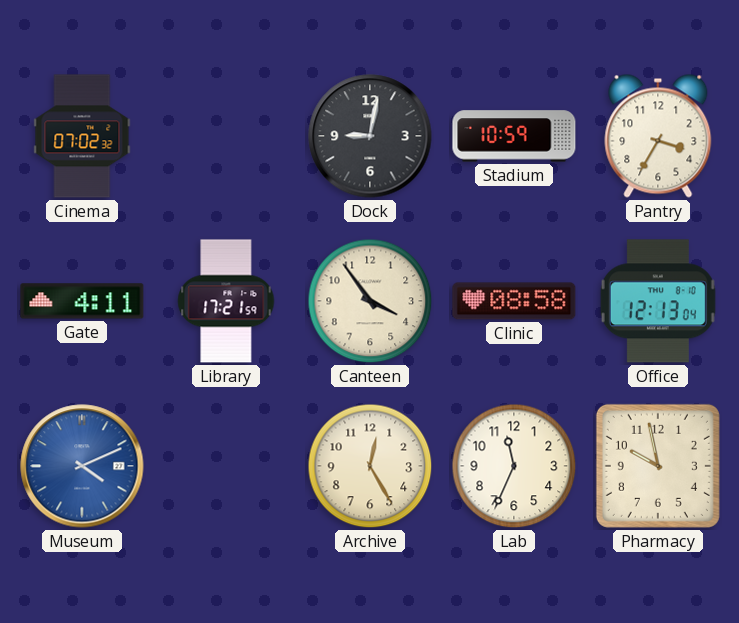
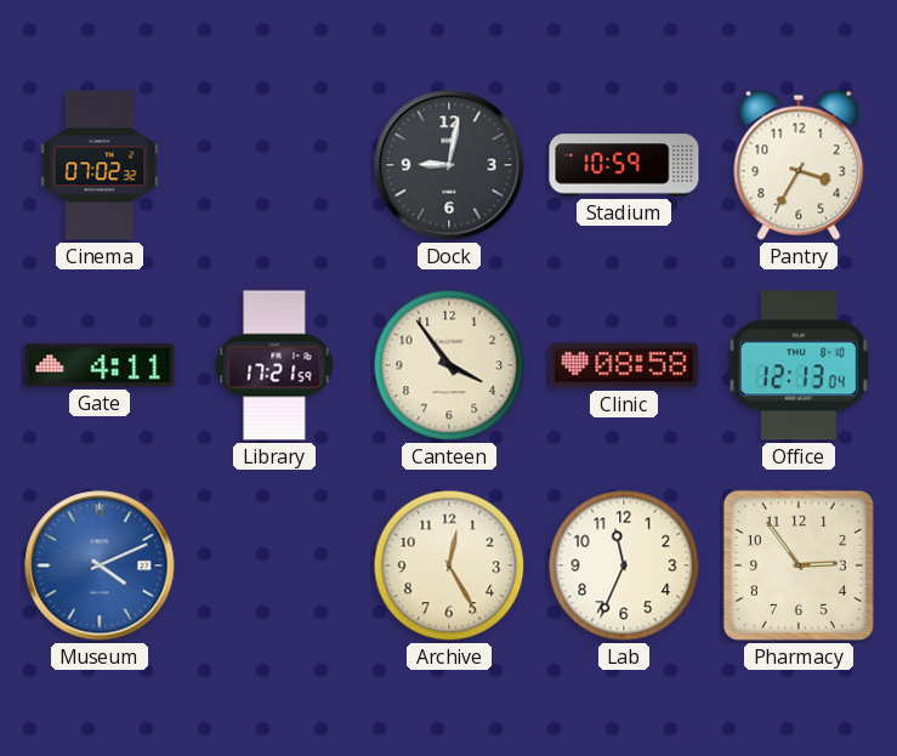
Pharmacy: 9:58 -> 2:54 (799, 565)
